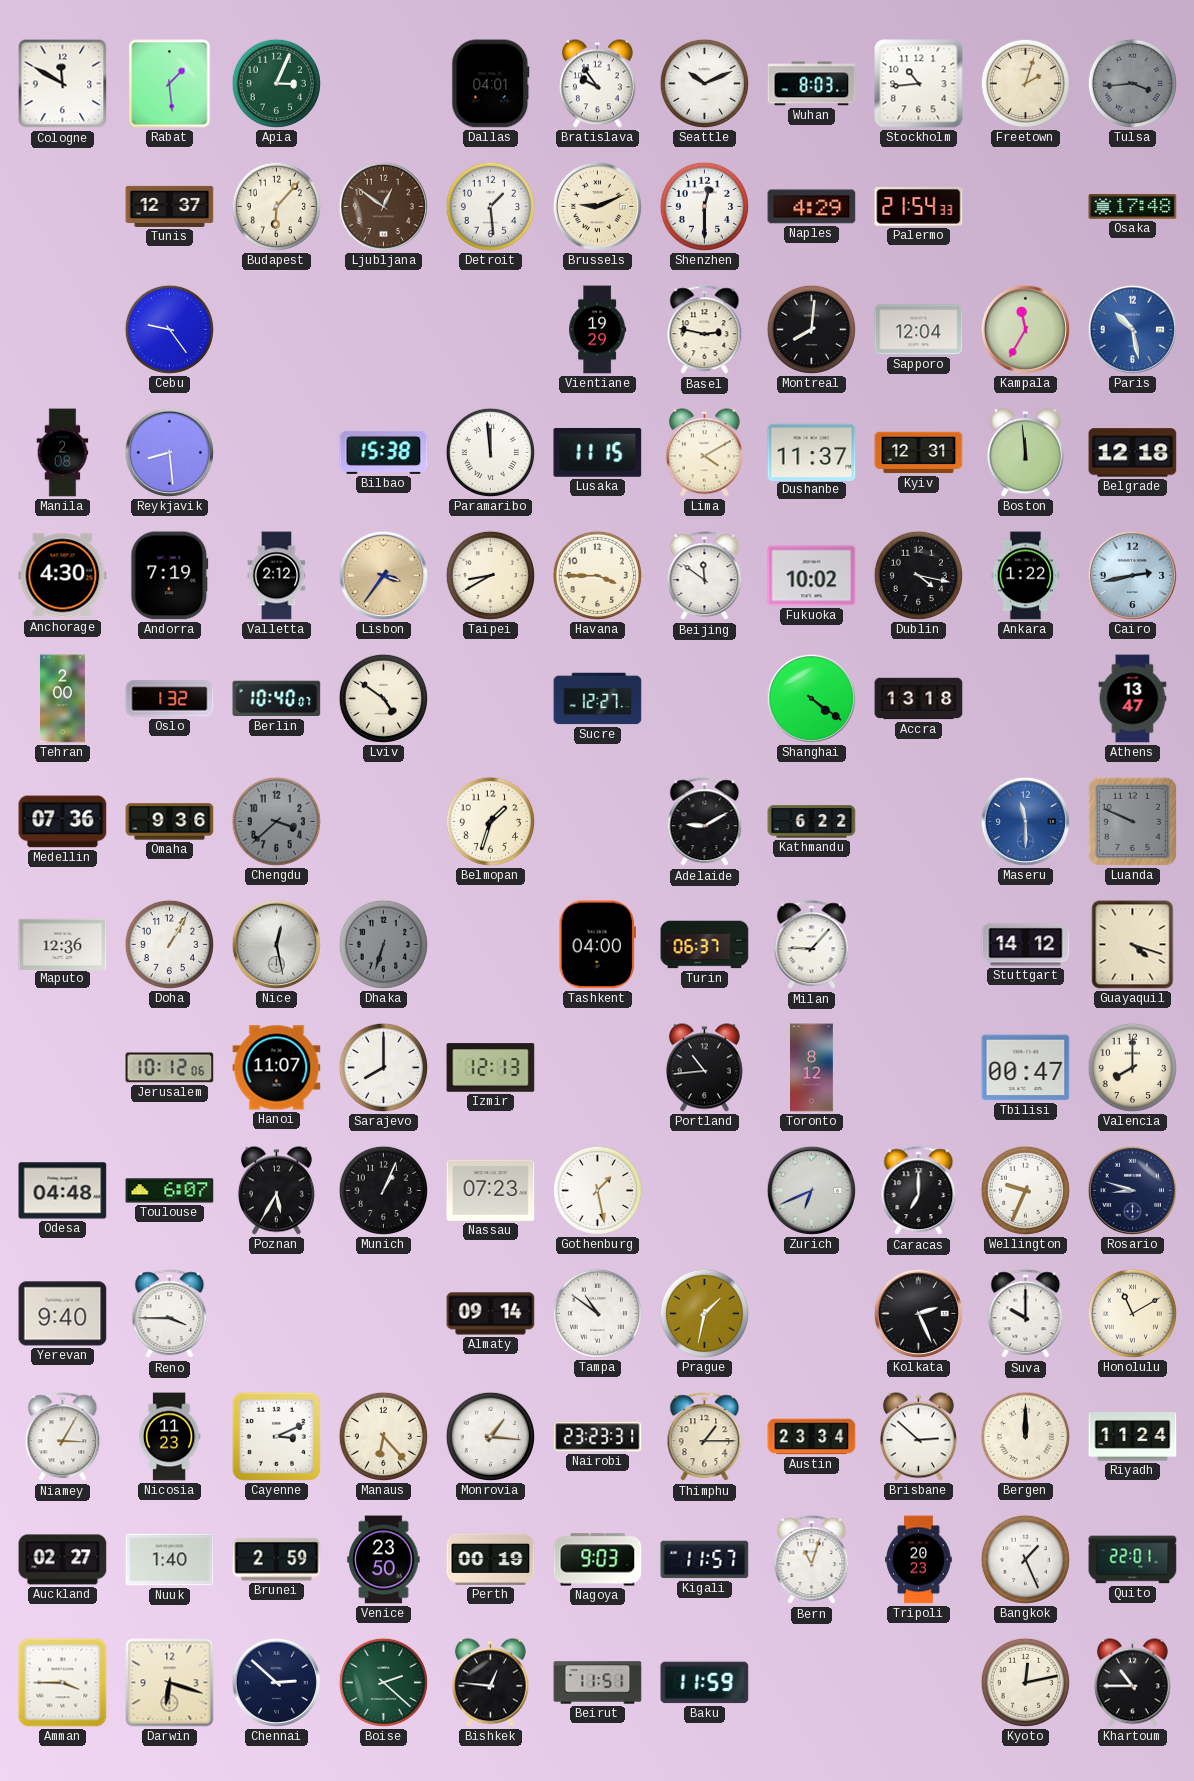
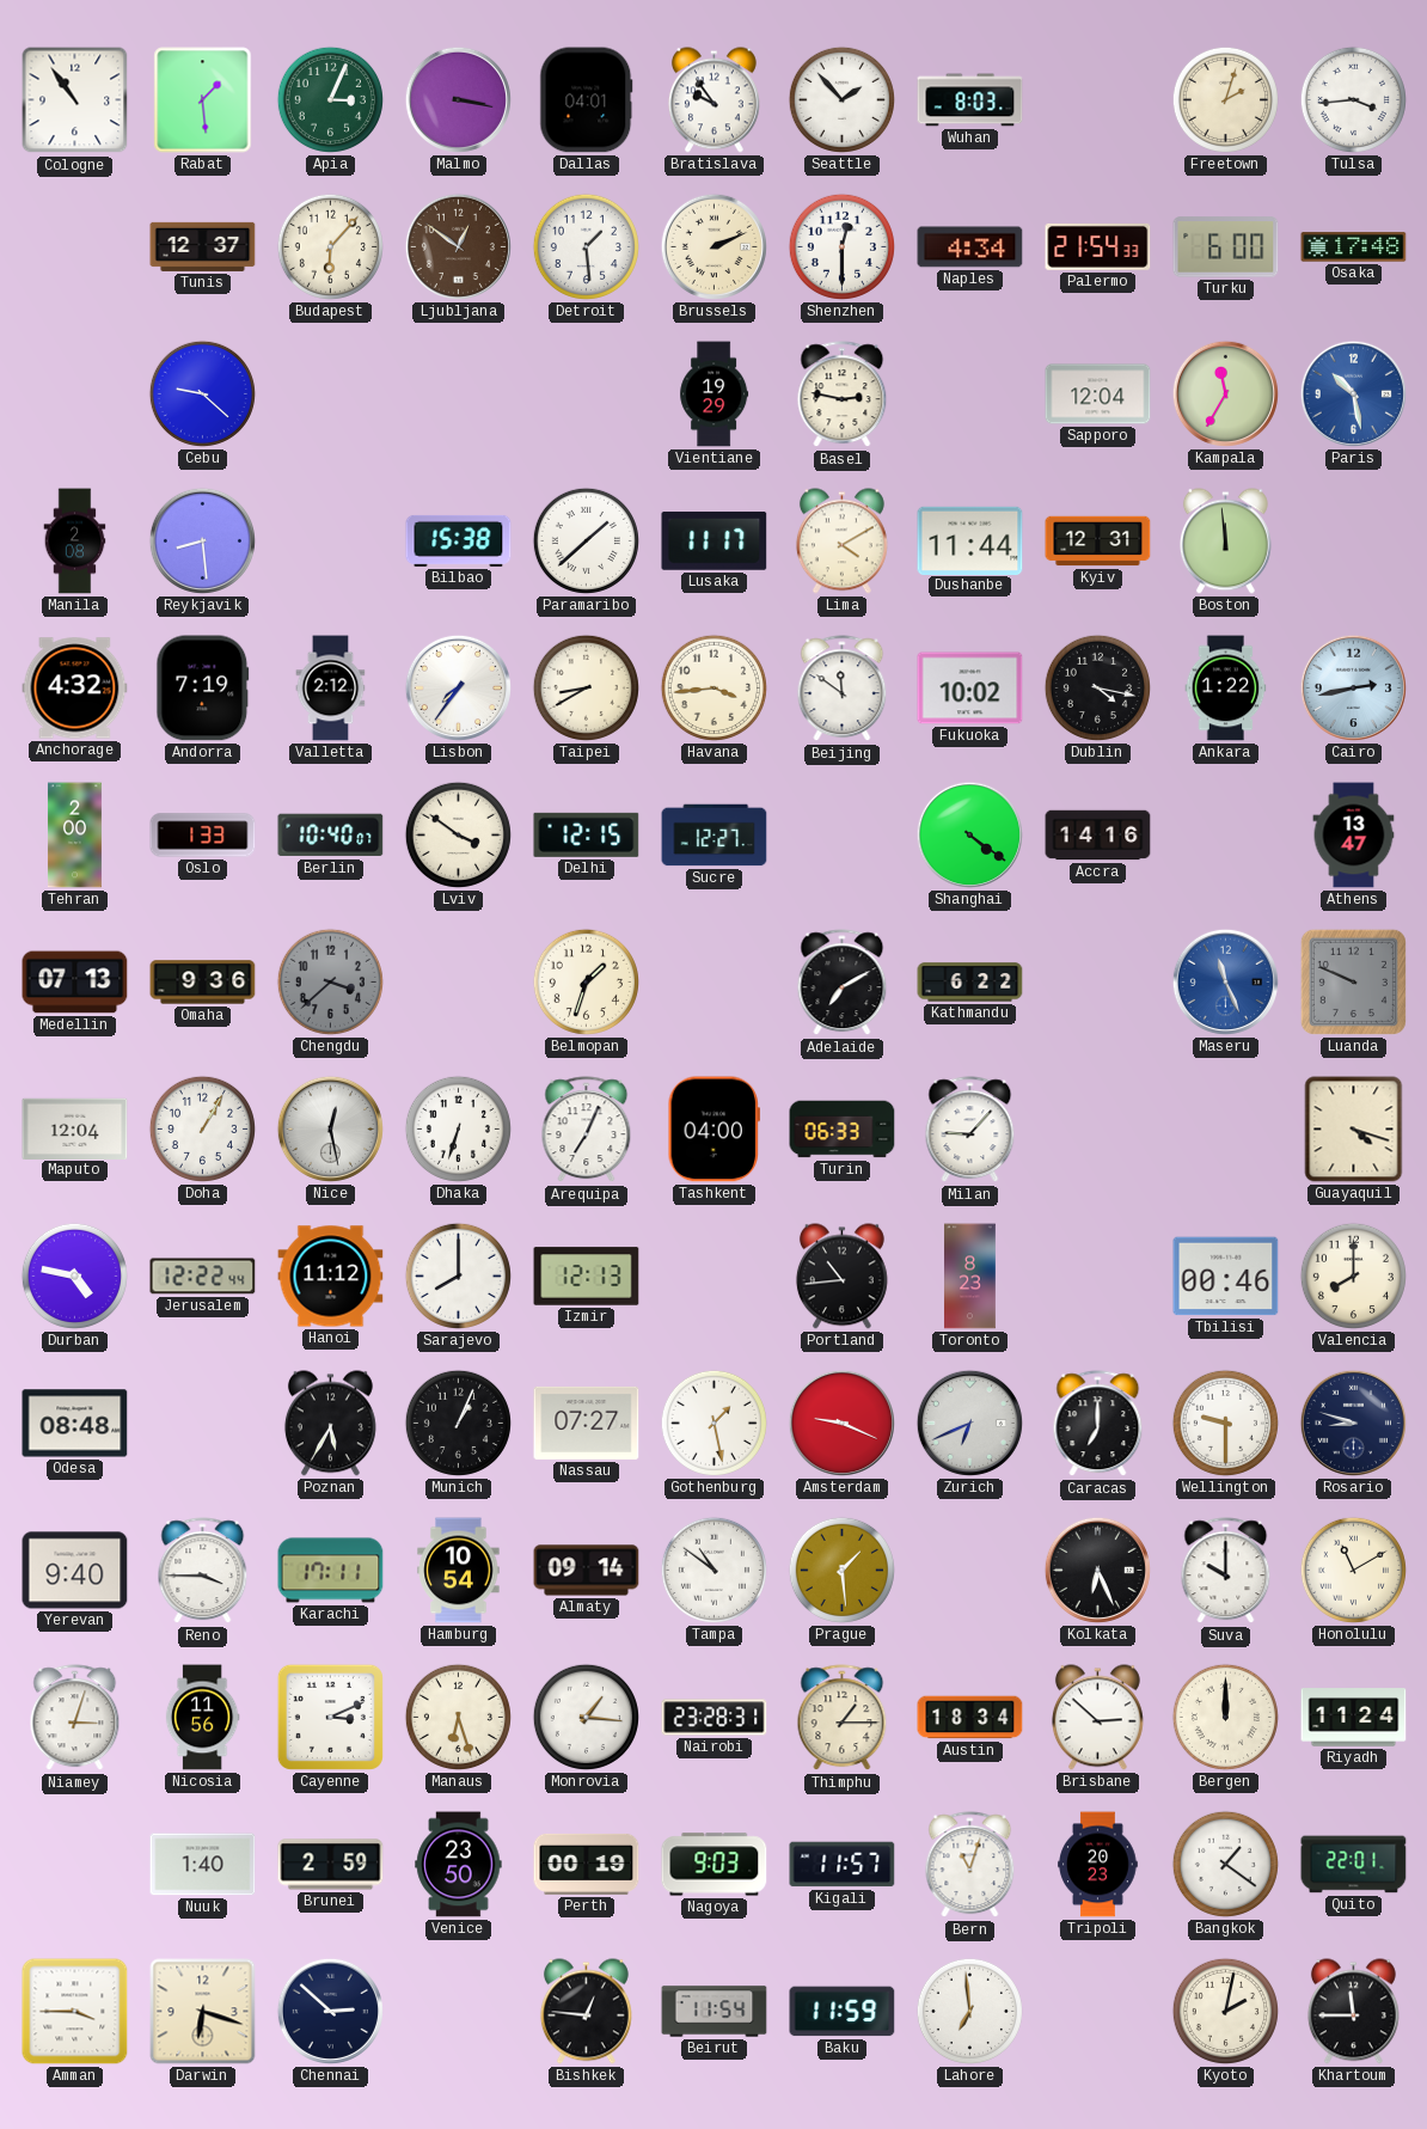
Cologne: 11:50 -> 10:54 (75, 100)
Malmo: none -> 3:17 (458, 99)
Seattle: 10:11 -> 1:53 (841, 99)
Stockholm: 10:44 -> none (919, 84)
Tulsa dial: grey -> white (1353, 99)
Brussels: 9:11 -> 2:11 (713, 246)
Naples: 4:29 -> 4:34 (970, 247)
Turku: none -> 6:00 (1226, 247)
Cebu: 9:24 -> 9:22 (202, 393)
Montreal: 8:01 -> none (811, 329)
Paramaribo: 11:59 -> 1:38 (586, 540)
Lusaka: 11:15 -> 11:17 (715, 540)
Dushanbe: 11:37 -> 11:44 (970, 540)
Belgrade: 12:18 -> none (1133, 453)
Anchorage: 4:30 -> 4:32 (75, 689)
Lisbon: 3:36 -> 7:36 (458, 687)
Lisbon dial: champagne -> white (458, 687)
Havana: 3:45 -> 3:44 (713, 687)
Oslo: 1:32 -> 1:33 (203, 836)
Lviv: 4:51 -> 3:51 (458, 834)
Delhi: none -> 12:15 (587, 834)
Accra: 13:18 -> 14:16 (1098, 836)
Medellin: 07:36 -> 07:13 (75, 983)
Adelaide: 9:10 -> 7:10 (843, 983)
Maseru: 11:30 -> 11:26 (1225, 981)
Maputo: 12:36 -> 12:04 (75, 1128)
Dhaka dial: grey -> white (458, 1128)
Arequipa: none -> 7:04 (587, 1130)
Turin: 06:37 -> 06:33 (843, 1130)
Stuttgart: 14:12 -> none (1026, 945)
Durban: none -> 4:47 (74, 1275)
Jerusalem: 10:12 -> 12:22 (203, 1277)
Hanoi: 11:07 -> 11:12 (331, 1277)
Toronto: 8:12 -> 8:23 (970, 1277)
Tbilisi: 00:47 -> 00:46 (1226, 1277)
Odesa: 04:48 -> 08:48 (75, 1424)
Toulouse: 6:07 -> none (170, 1191)
Nassau: 07:23 -> 07:27 (587, 1423)
Amsterdam: none -> 9:19 (841, 1423)
Wellington: 9:34 -> 9:30 (1225, 1423)
Karachi: none -> 17:11 (331, 1571)
Hamburg: none -> 10:54 (459, 1571)
Prague: 1:32 -> 1:29 (841, 1570)
Kolkata: 2:26 -> 6:26 (1097, 1570)
Niamey: 3:05 -> 3:03 (75, 1718)
Nicosia: 11:23 -> 11:56 (202, 1718)
Manaus: 6:23 -> 6:27 (458, 1717)
Nairobi: 23:23 -> 23:28 (715, 1718)
Austin: 23:34 -> 18:34 (970, 1718)
Auckland: 02:27 -> none (63, 1560)
Bangkok: 1:26 -> 1:21 (1225, 1864)
Boise: 2:22 -> none (383, 1682)
Beirut: 11:51 -> 11:54 (715, 2012)
Lahore: none -> 6:59 (969, 2011)
Kyoto: 12:13 -> 2:02 (1225, 2011)
Khartoum: 10:45 -> 11:45 (1353, 2012)
